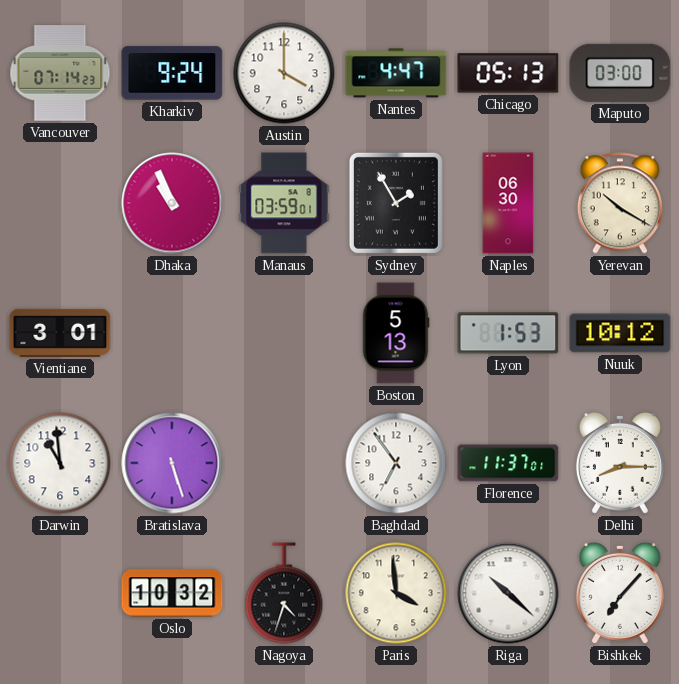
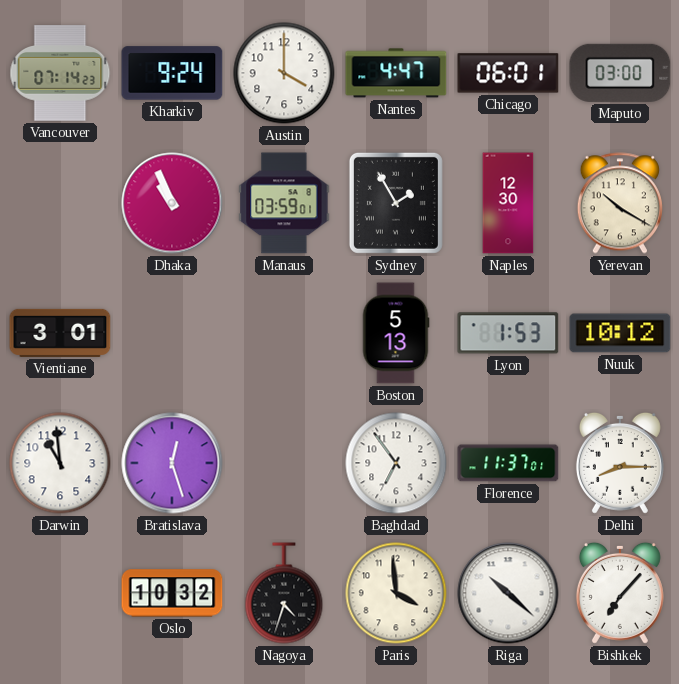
Chicago: 05:13 -> 06:01 (508, 73)
Naples: 06:30 -> 12:30 (508, 203)
Bratislava: 5:27 -> 12:27 (172, 463)
